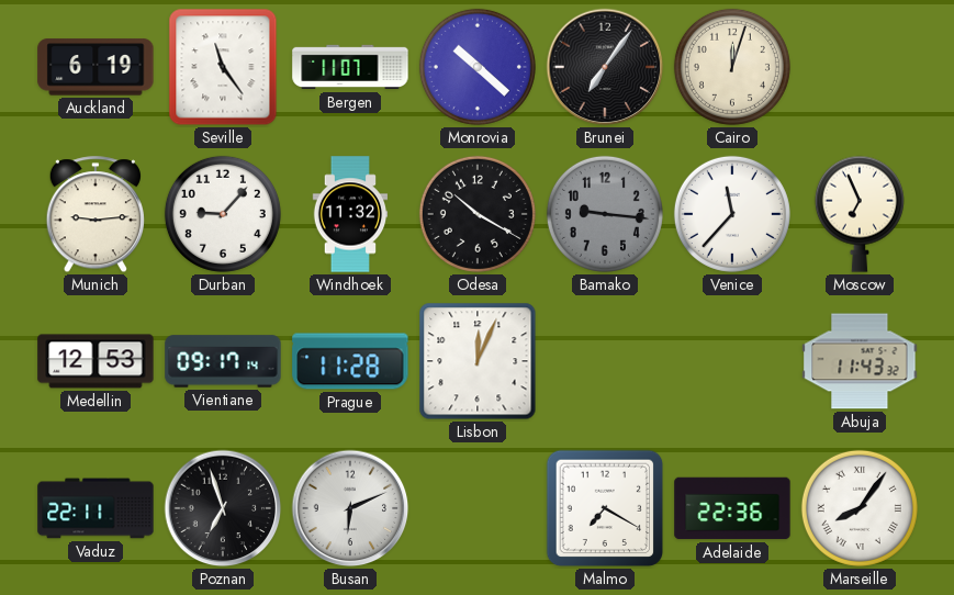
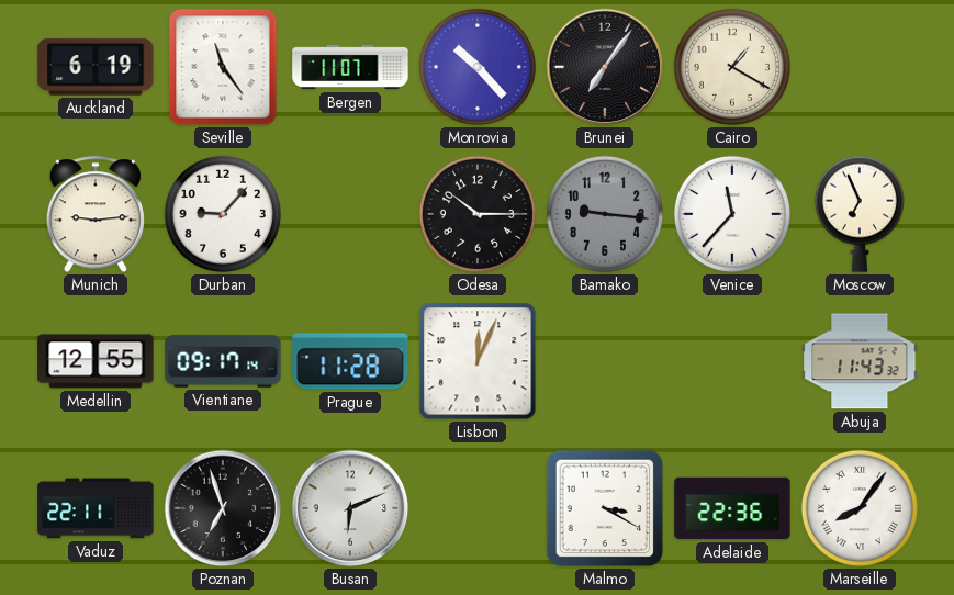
Monrovia: 10:22 -> 10:23 (478, 67)
Cairo: 12:03 -> 1:20 (732, 67)
Windhoek: 11:32 -> none (350, 214)
Odesa: 10:20 -> 10:15 (478, 214)
Medellin: 12:53 -> 12:55 (96, 361)
Malmo: 7:20 -> 3:20 (605, 508)
